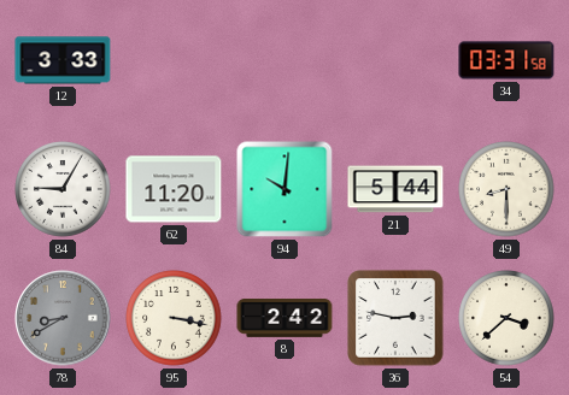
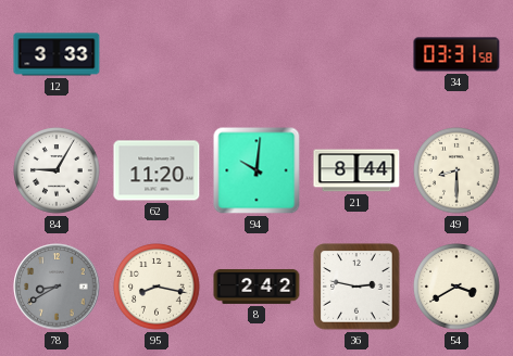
21: 5:44 -> 8:44 (356, 170)
95: 3:17 -> 8:17 (157, 287)
54: 3:38 -> 3:40 (456, 287)
